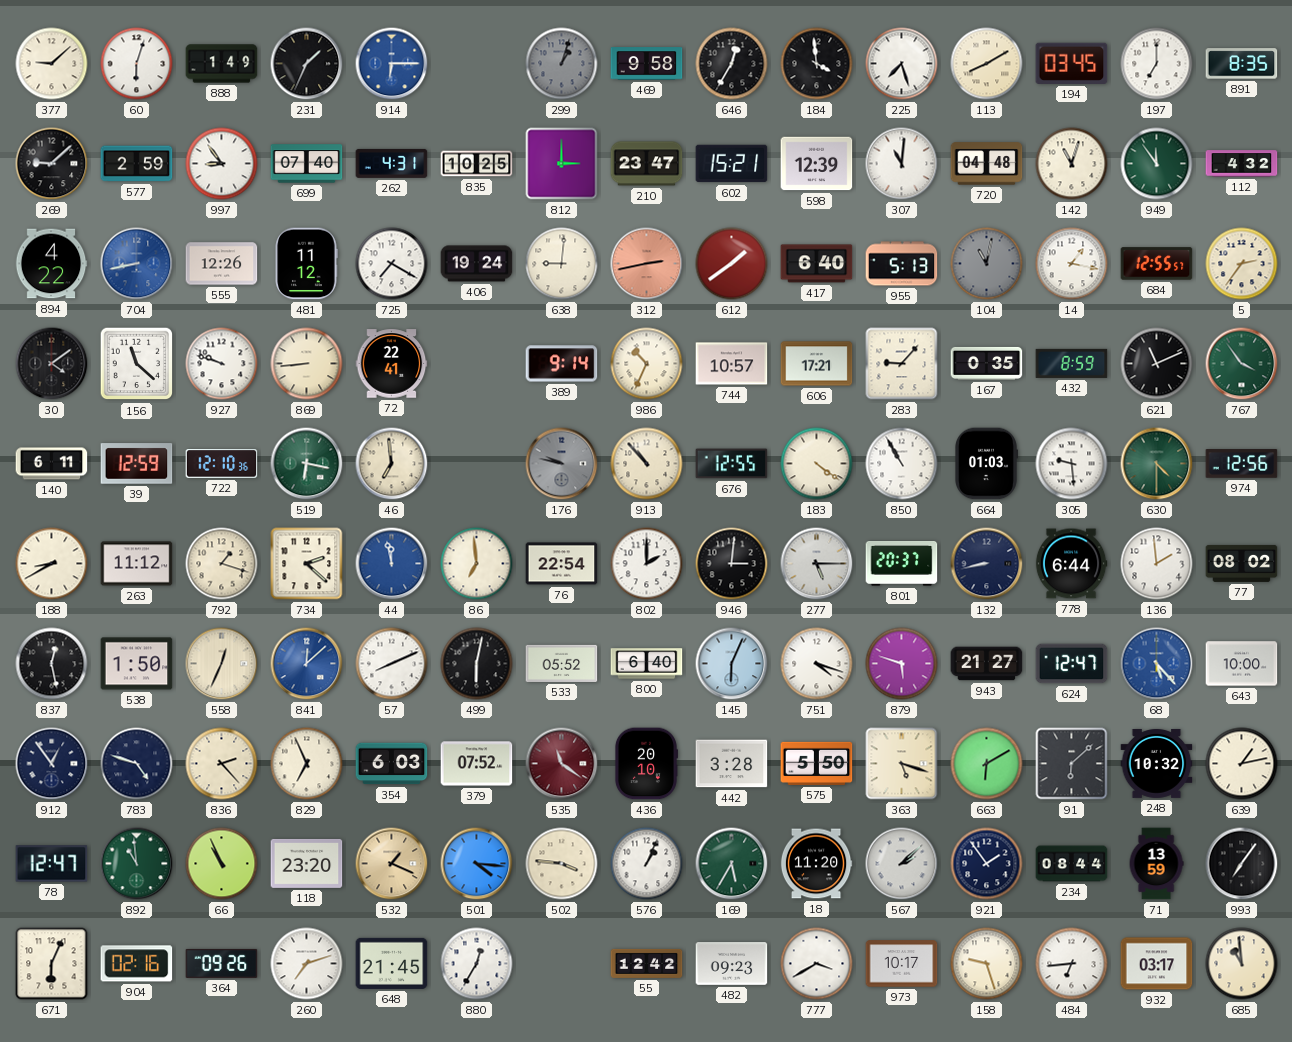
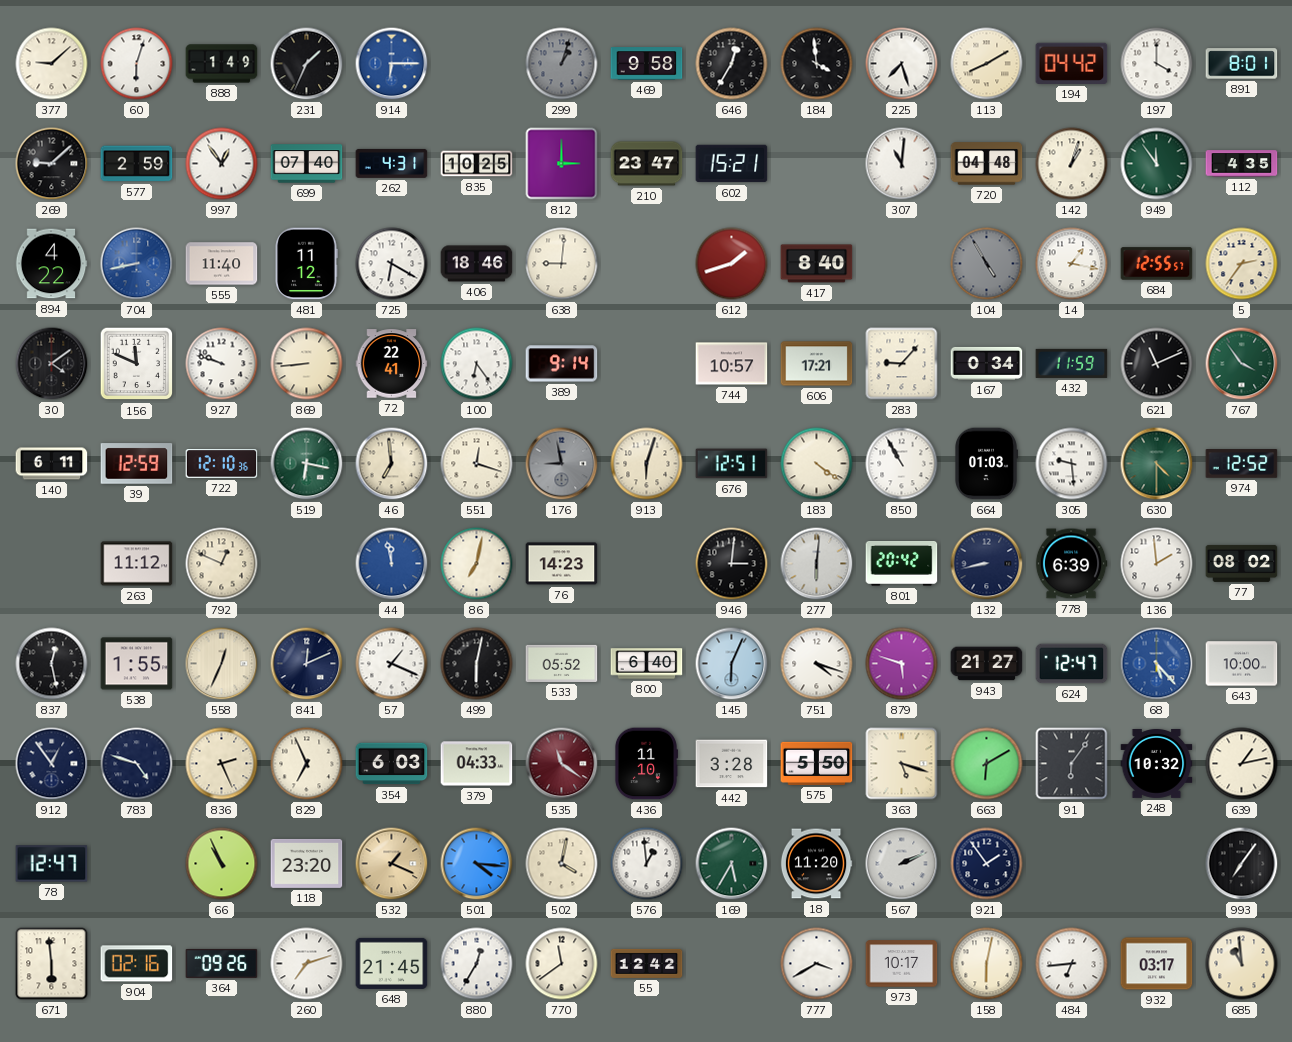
194: 03:45 -> 04:42 (1072, 63)
197: 7:00 -> 4:00 (1157, 64)
891: 8:35 -> 8:01 (1242, 64)
997: 8:54 -> 12:54 (222, 164)
598: 12:39 -> none (817, 164)
142: 11:03 -> 1:03 (1072, 164)
112: 4:32 -> 4:35 (1242, 164)
555: 12:26 -> 11:40 (222, 264)
725: 7:20 -> 6:20 (392, 264)
406: 19:24 -> 18:46 (477, 264)
312: 2:43 -> none (647, 264)
612: 1:39 -> 1:42 (732, 264)
417: 6:40 -> 8:40 (817, 264)
955: 5:13 -> none (902, 264)
104: 11:02 -> 4:55 (987, 264)
156: 11:22 -> 11:49 (137, 364)
100: none -> 6:24 (477, 364)
986: 10:34 -> none (647, 364)
167: 0:35 -> 0:34 (987, 363)
432: 8:59 -> 11:59 (1072, 363)
551: none -> 12:18 (477, 464)
176: 9:47 -> 8:58 (562, 464)
913: 10:53 -> 6:03 (647, 464)
676: 12:55 -> 12:51 (732, 464)
974: 12:56 -> 12:52 (1242, 464)
188: 8:40 -> none (52, 564)
792: 1:18 -> 12:49 (222, 564)
734: 2:22 -> none (307, 564)
86: 6:59 -> 7:02 (477, 564)
76: 22:54 -> 14:23 (562, 564)
802: 2:00 -> none (647, 564)
277: 5:15 -> 6:01 (817, 564)
801: 20:37 -> 20:42 (902, 564)
778: 6:44 -> 6:39 (1071, 564)
538: 1:50 -> 1:55 (137, 664)
841: 12:08 -> 12:11 (307, 664)
841 dial: blue -> navy (307, 664)
57: 8:11 -> 1:19 (392, 664)
836: 2:23 -> 2:26 (222, 764)
379: 07:52 -> 04:33 (477, 764)
436: 20:10 -> 11:10 (646, 764)
91: 6:08 -> 6:06 (1072, 764)
892: 10:59 -> none (137, 864)
502: 3:46 -> 4:02 (562, 864)
576: 1:04 -> 12:59 (647, 864)
567: 2:08 -> 2:11 (902, 864)
234: 08:44 -> none (1072, 864)
71: 13:59 -> none (1156, 864)
671: 6:04 -> 5:59 (52, 964)
770: none -> 11:39 (562, 964)
482: 09:23 -> none (732, 964)
158: 9:27 -> 6:02 (987, 964)
